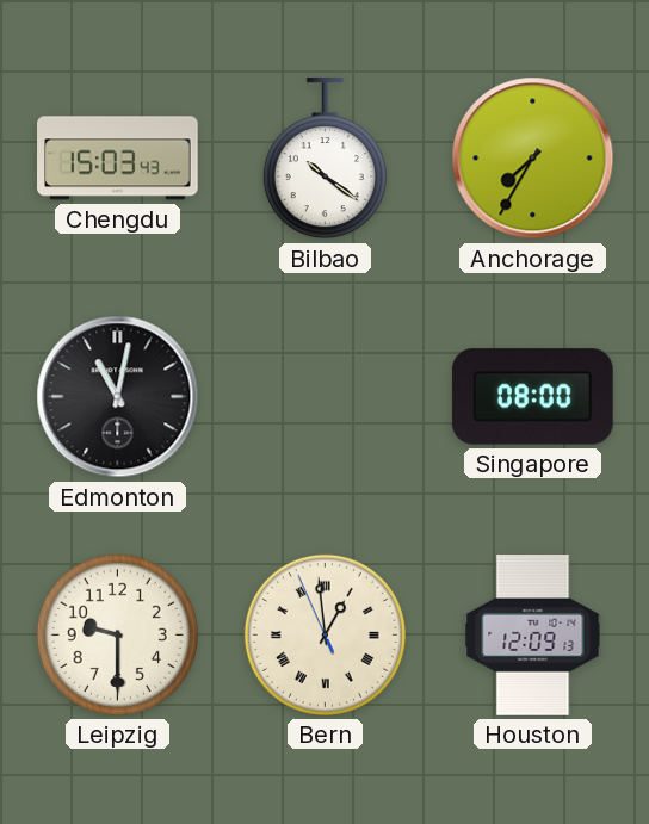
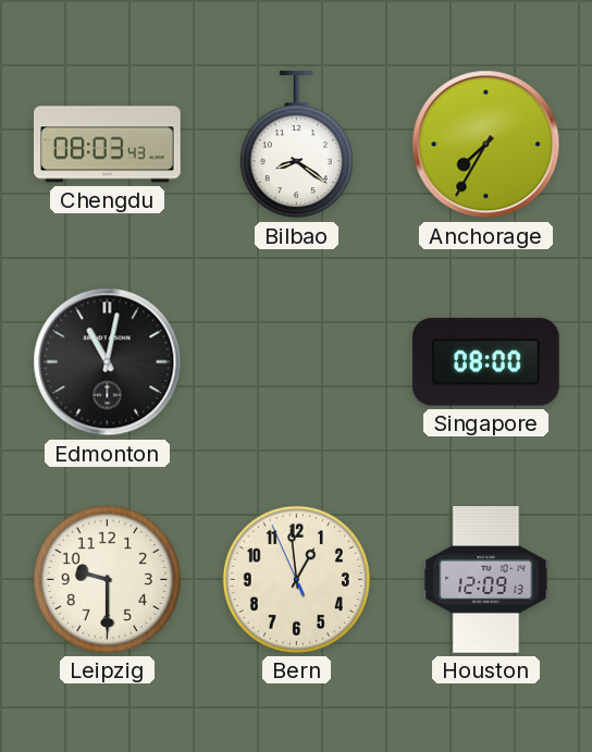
Chengdu: 15:03 -> 08:03 (108, 145)
Bilbao: 10:21 -> 8:21 (296, 146)
Bern numerals: Roman -> Arabic (296, 579)
